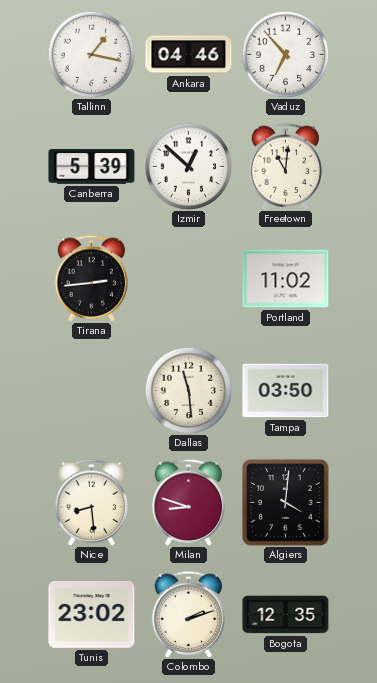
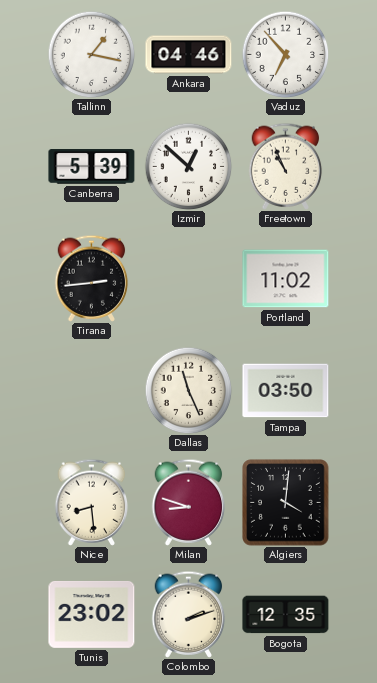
Freetown: 11:01 -> 10:56 (286, 166)
Dallas: 11:29 -> 11:26 (188, 390)
